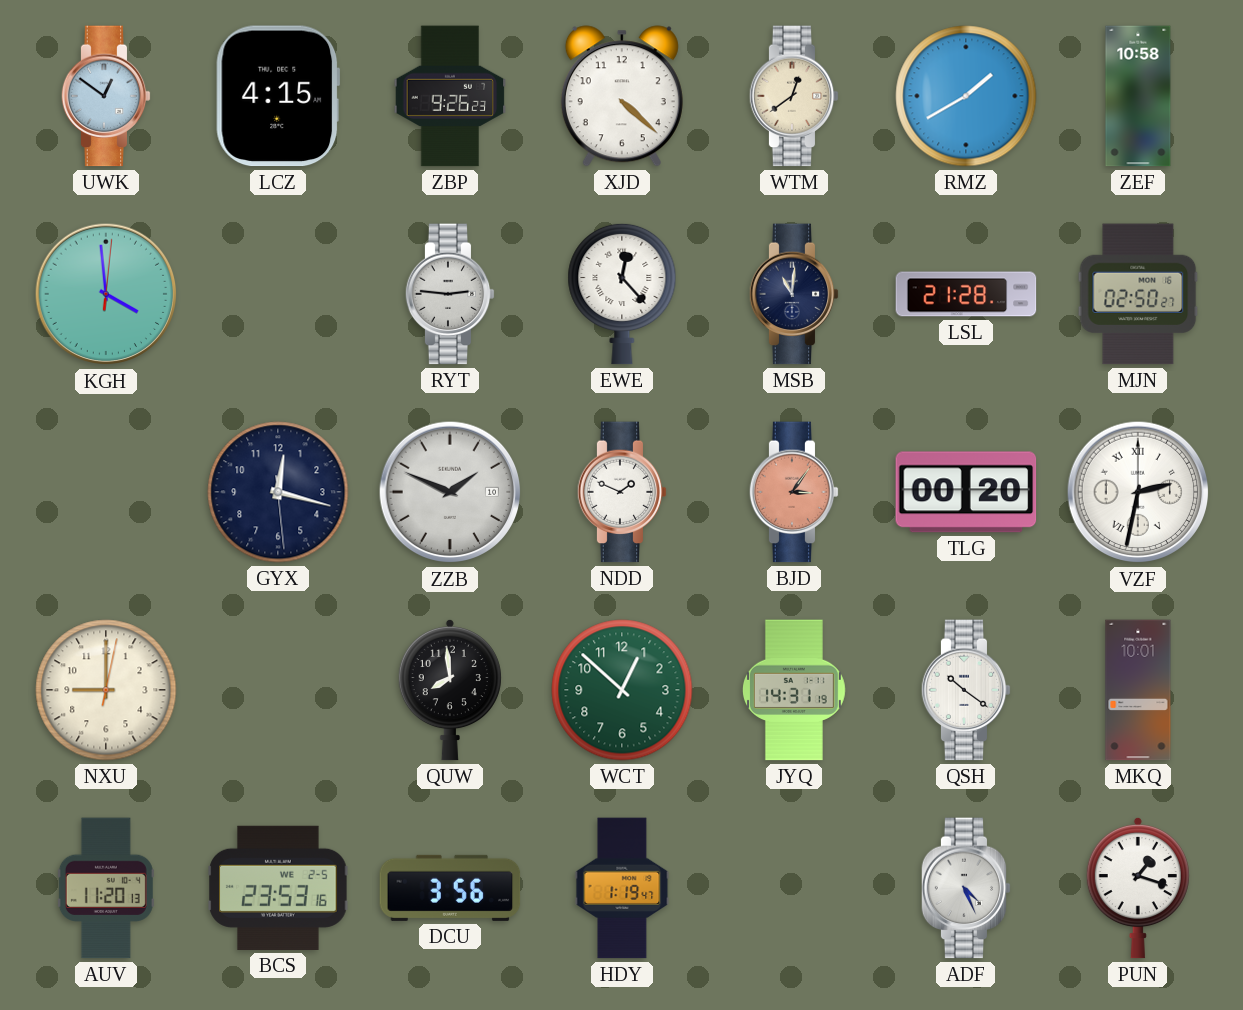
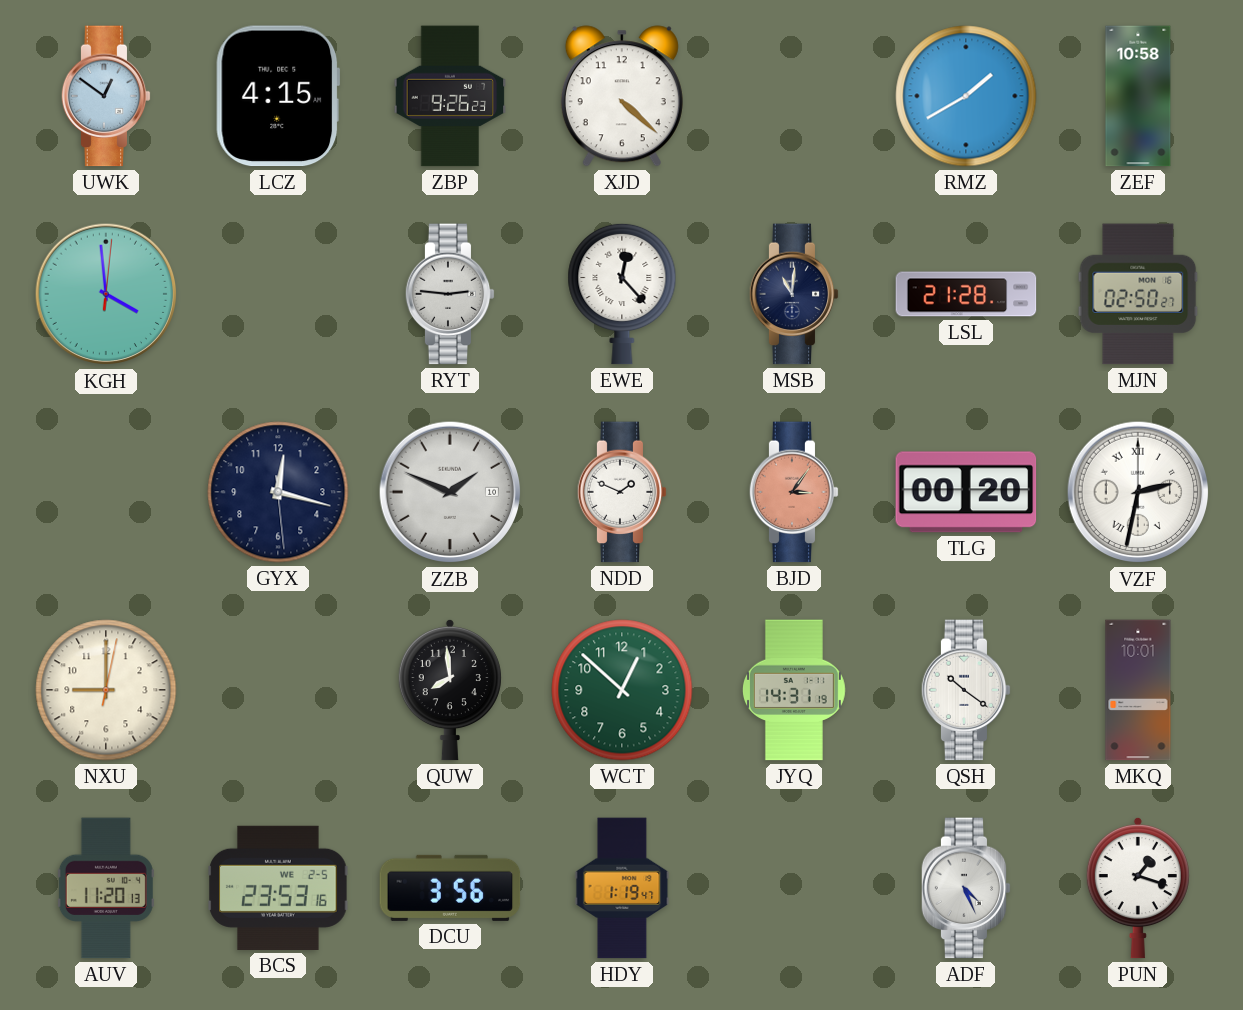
WTM: 12:39 -> none (794, 96)
